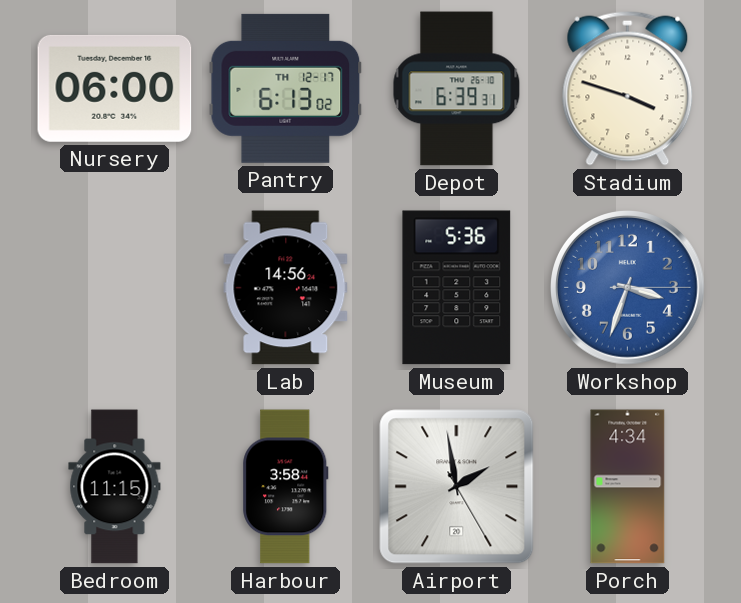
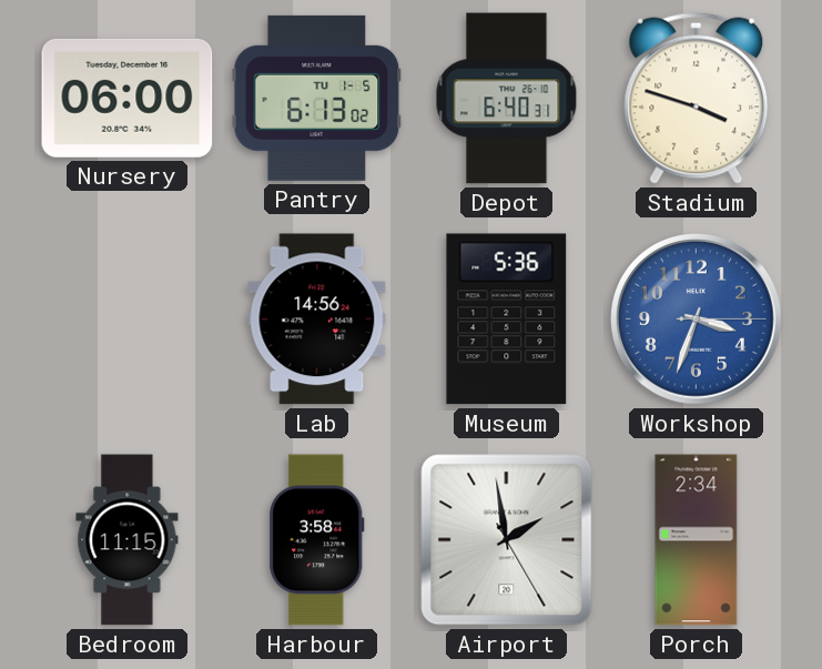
Pantry date: TH 12-17 -> TU 1-5 (317, 98)
Depot: 6:39 -> 6:40 (507, 99)
Porch: 4:34 -> 2:34 (697, 540)
